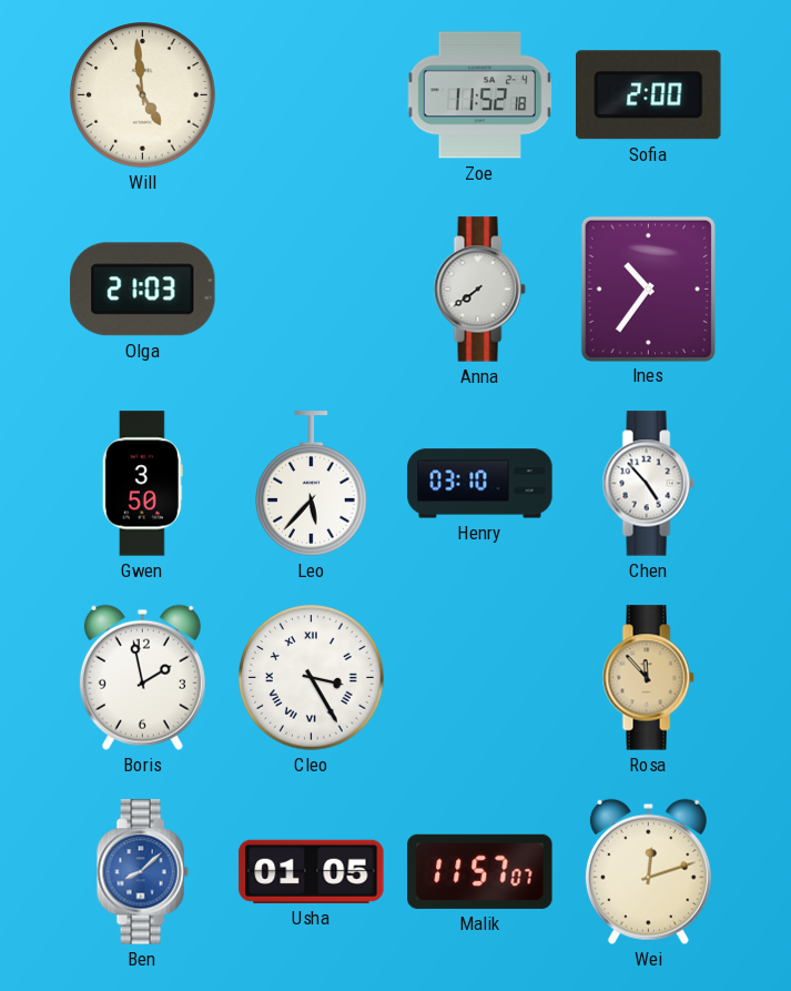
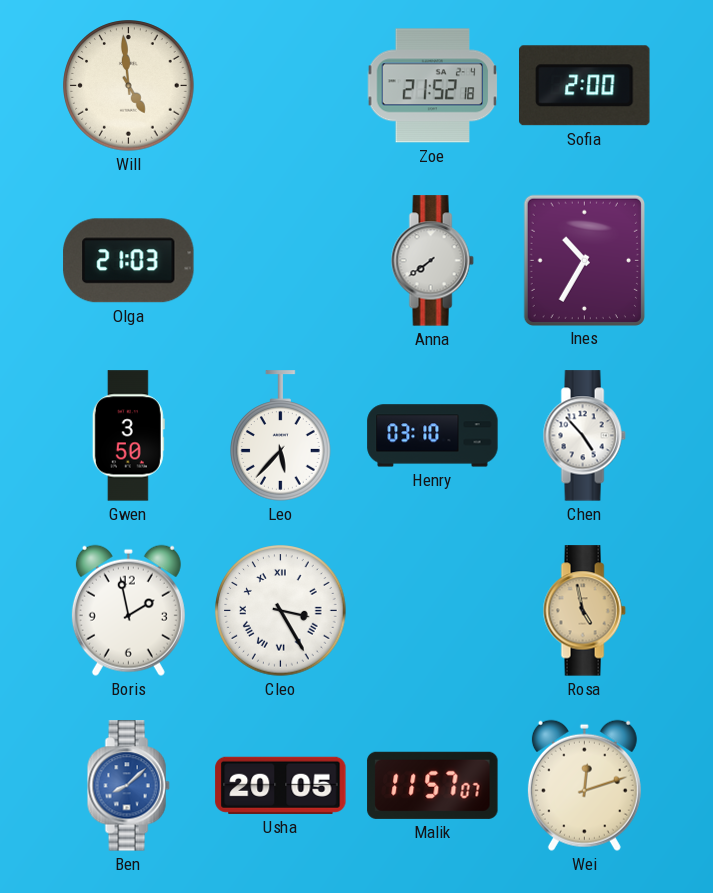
Zoe: 11:52 -> 21:52 (433, 86)
Ines: 10:36 -> 10:35 (584, 260)
Rosa: 11:53 -> 4:58 (584, 611)
Usha: 01:05 -> 20:05 (281, 785)
